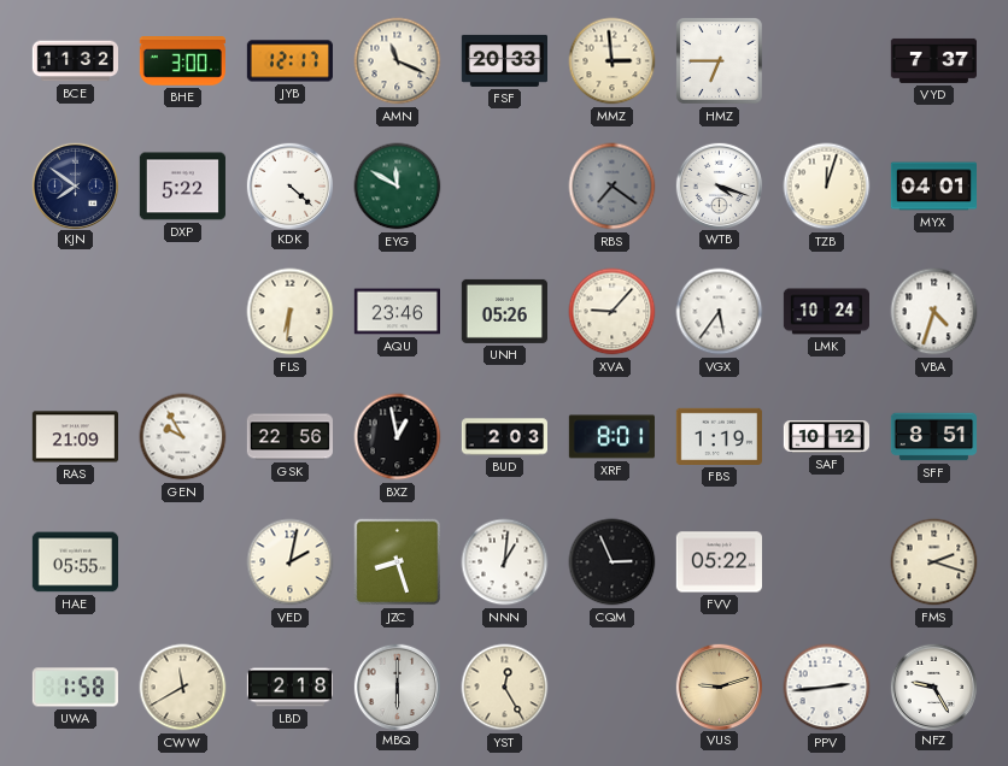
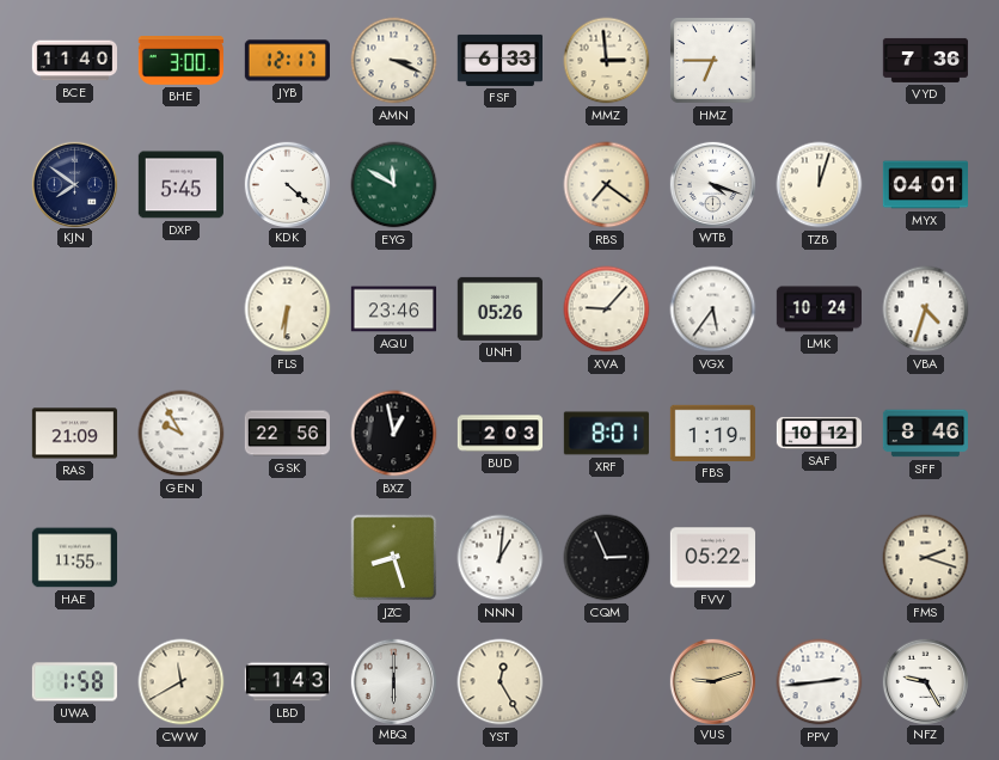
BCE: 11:32 -> 11:40 (74, 61)
AMN: 11:19 -> 3:19 (394, 61)
FSF: 20:33 -> 6:33 (499, 60)
VYD: 7:37 -> 7:36 (925, 60)
DXP: 5:22 -> 5:45 (180, 185)
RBS dial: grey -> cream (607, 185)
SFF: 8:51 -> 8:46 (925, 434)
HAE: 05:55 -> 11:55 (74, 558)
VED: 2:02 -> none (291, 562)
LBD: 2:18 -> 1:43 (287, 682)
